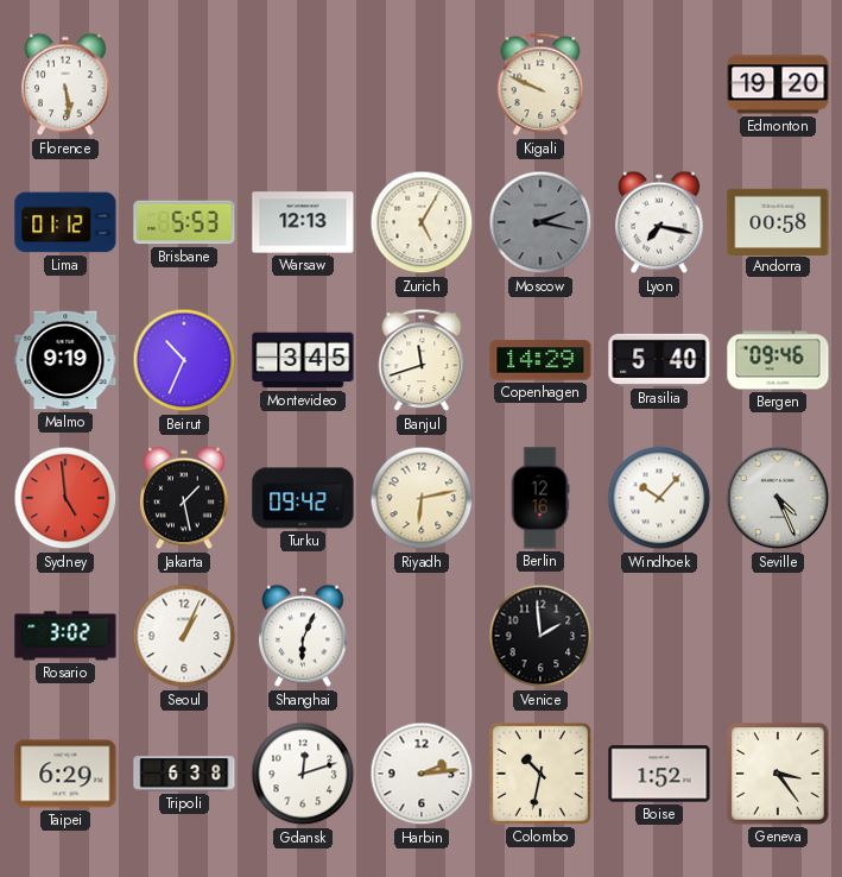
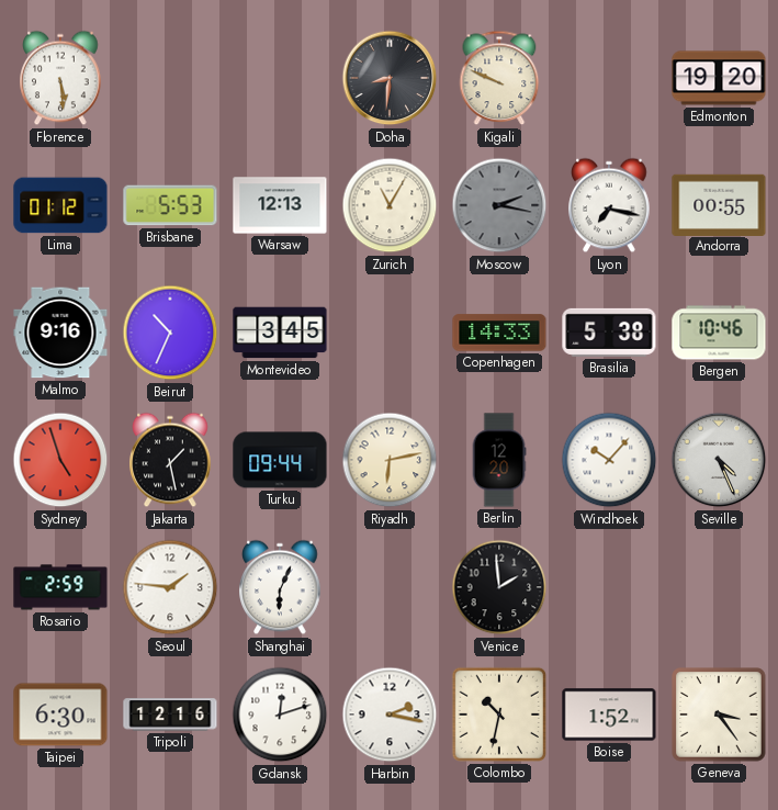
Doha: none -> 8:31 (390, 78)
Zurich: 5:05 -> 11:05 (390, 205)
Andorra: 00:58 -> 00:55 (719, 204)
Malmo: 9:19 -> 9:16 (60, 333)
Banjul: 11:42 -> none (422, 360)
Copenhagen: 14:29 -> 14:33 (499, 333)
Brasilia: 5:40 -> 5:38 (609, 333)
Bergen: 09:46 -> 10:46 (719, 333)
Sydney: 4:59 -> 4:57 (60, 460)
Turku: 09:42 -> 09:44 (280, 460)
Berlin: 12:16 -> 12:20 (499, 460)
Rosario: 3:02 -> 2:59 (60, 587)
Seoul: 1:04 -> 1:46 (170, 587)
Taipei: 6:29 -> 6:30 (60, 715)
Tripoli: 6:38 -> 12:16 (170, 715)
Harbin: 2:14 -> 2:17 (390, 715)
